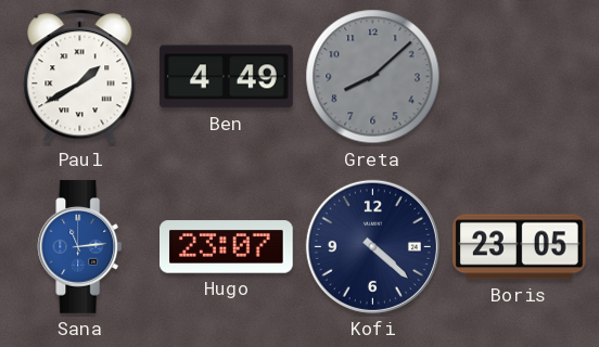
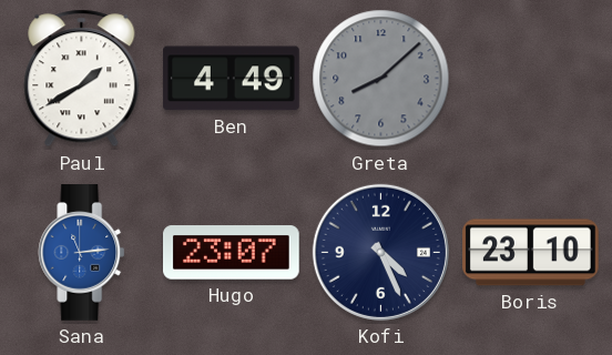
Kofi: 4:22 -> 4:26 (380, 252)
Boris: 23:05 -> 23:10 (531, 253)
